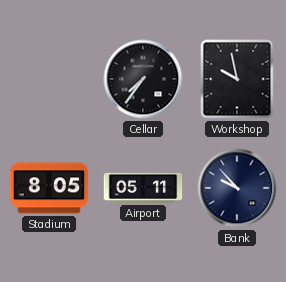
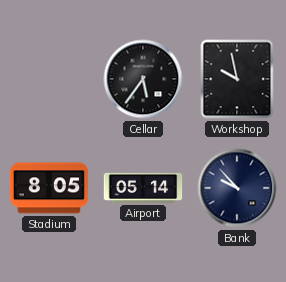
Cellar: 7:36 -> 5:36 (143, 79)
Airport: 05:11 -> 05:14 (143, 188)
